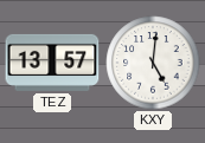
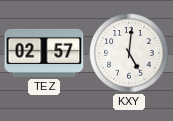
TEZ: 13:57 -> 02:57 (44, 53)
